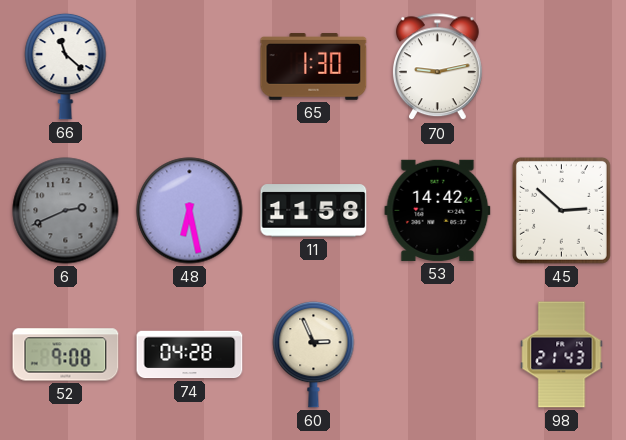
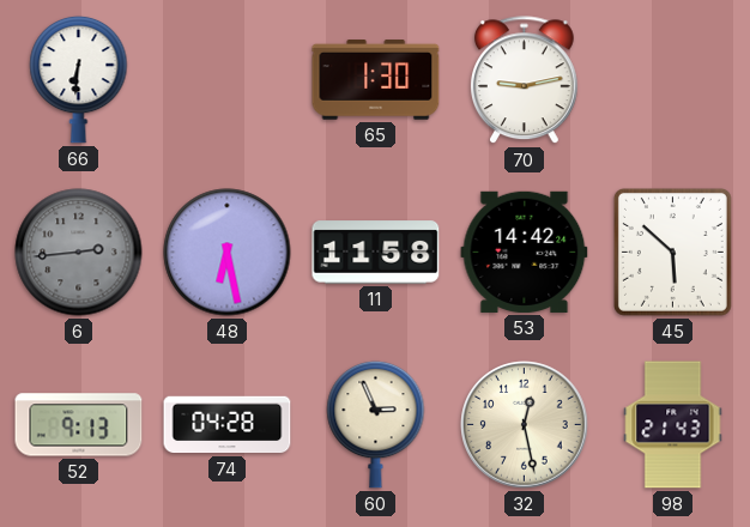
66: 11:22 -> 6:31 (79, 79)
6: 2:41 -> 2:44 (79, 253)
45: 2:52 -> 5:52 (672, 252)
52: 9:08 -> 9:13 (79, 425)
32: none -> 12:28 (525, 425)
